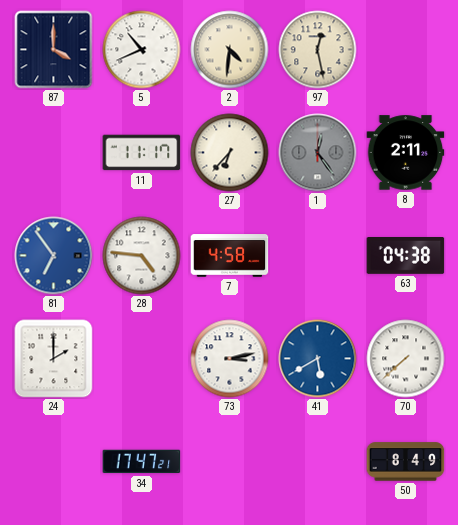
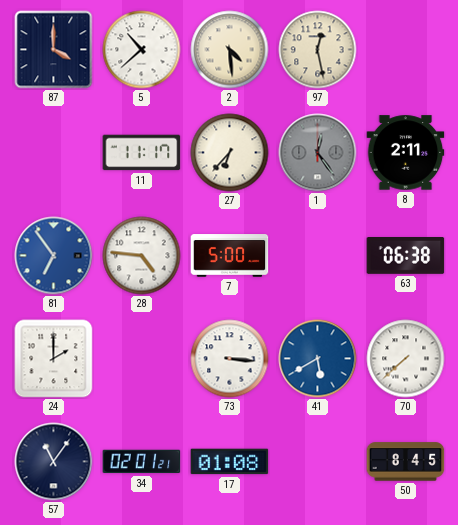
5: 10:41 -> 10:38 (142, 50)
2: 4:31 -> 4:29 (230, 50)
7: 4:58 -> 5:00 (230, 256)
63: 04:38 -> 06:38 (406, 256)
73: 3:13 -> 3:16 (230, 359)
57: none -> 11:06 (54, 462)
34: 17:47 -> 02:01 (142, 462)
17: none -> 01:08 (230, 462)
50: 8:49 -> 8:45 (406, 462)
